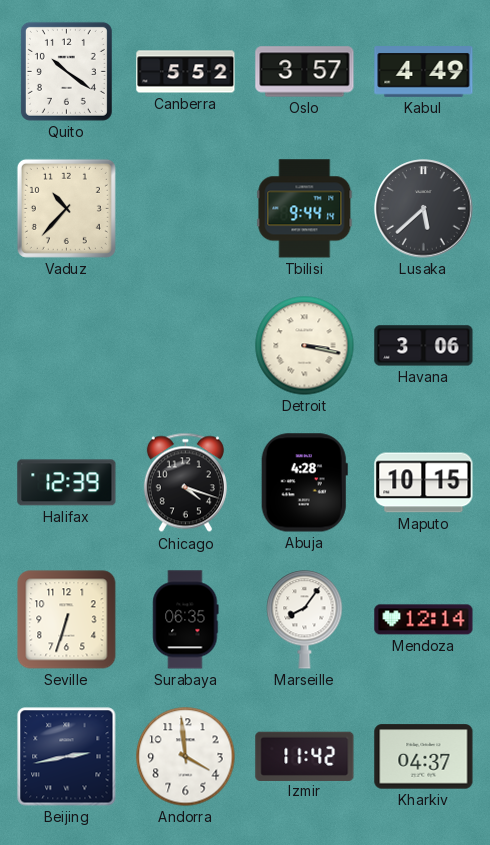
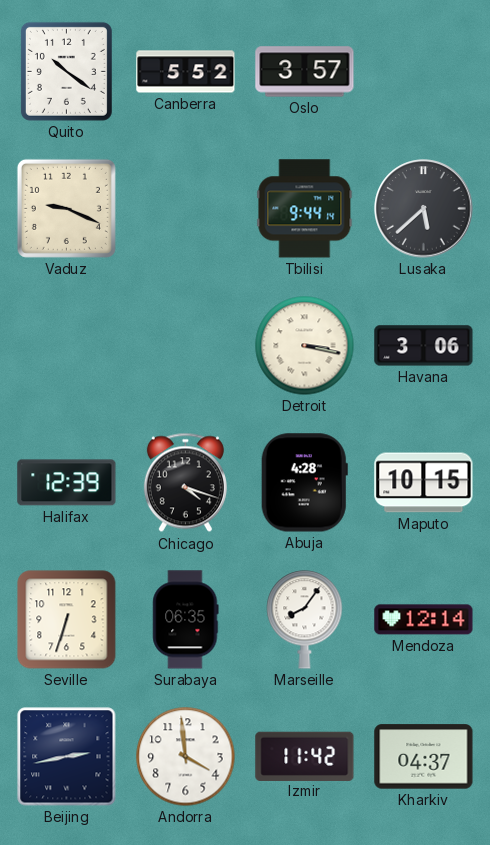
Kabul: 4:49 -> none (424, 72)
Vaduz: 10:37 -> 9:19 (66, 208)
